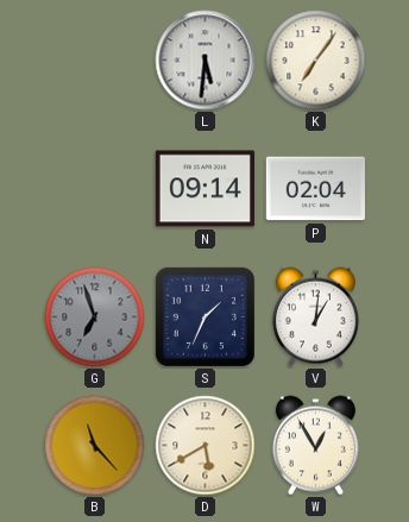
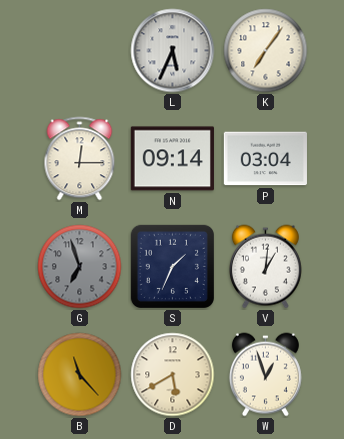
L: 5:31 -> 5:34 (173, 51)
M: none -> 12:15 (80, 159)
P: 02:04 -> 03:04 (265, 159)
W: 12:55 -> 12:57 (265, 375)
